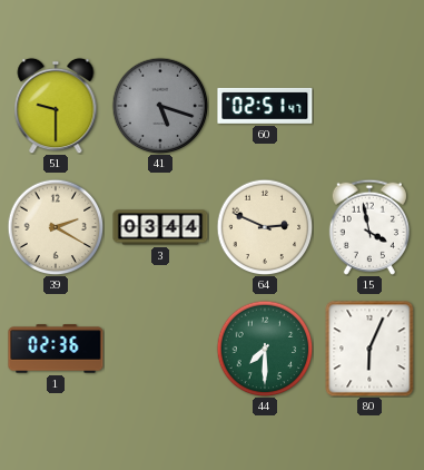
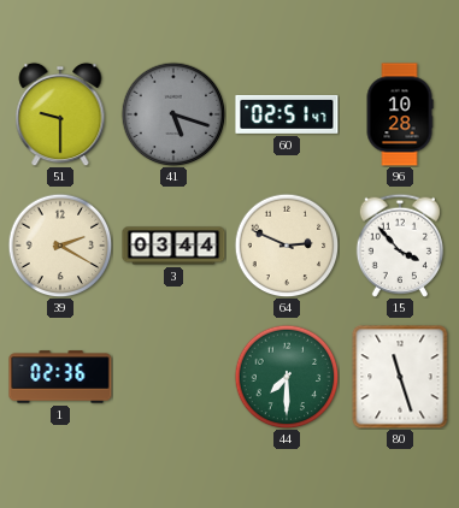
96: none -> 10:28 (400, 114)
15: 3:58 -> 3:53 (399, 246)
80: 6:04 -> 11:27 (400, 377)
